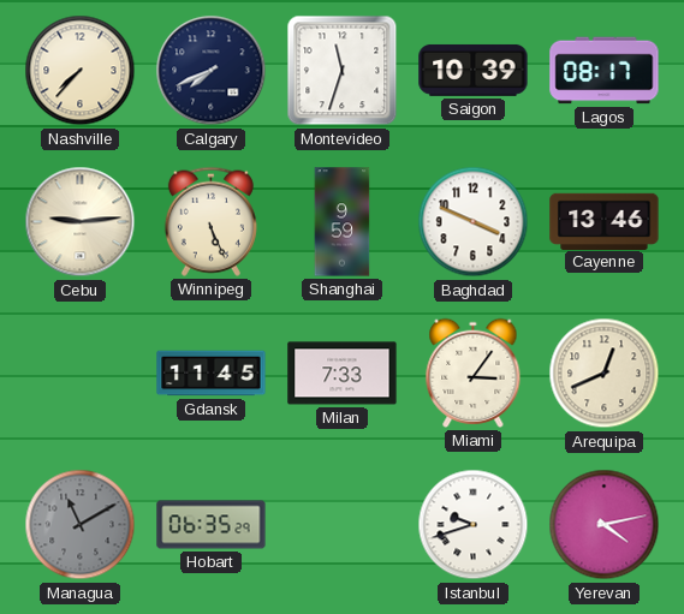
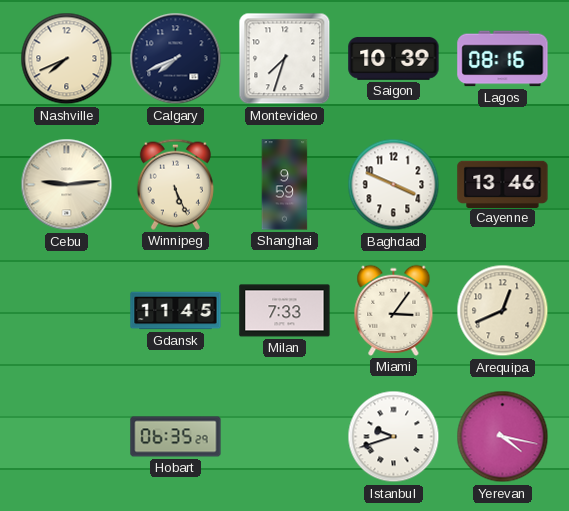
Nashville: 7:37 -> 7:41 (67, 59)
Montevideo: 11:33 -> 7:33 (285, 59)
Lagos: 08:17 -> 08:16 (503, 59)
Managua: 11:10 -> none (81, 525)
Yerevan: 4:13 -> 4:17 (503, 437)
